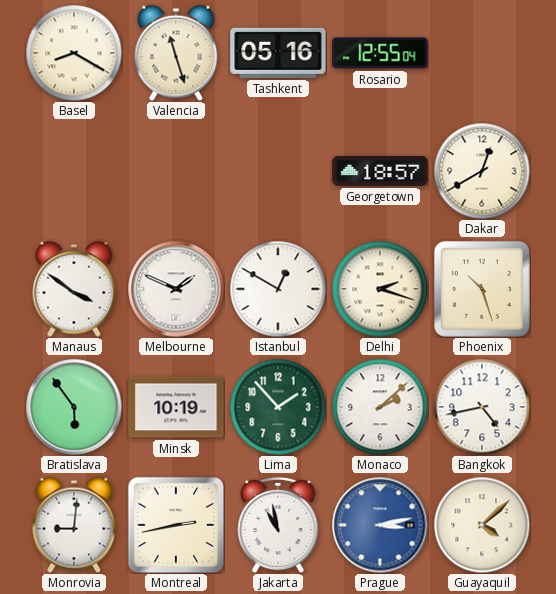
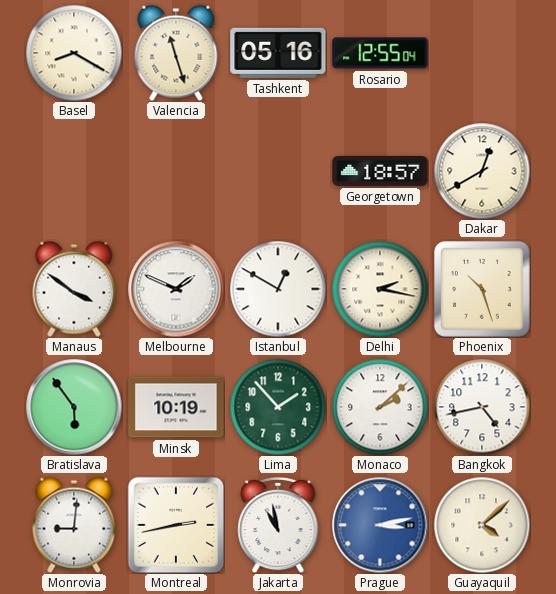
Delhi: 2:18 -> 2:17 (380, 289)
